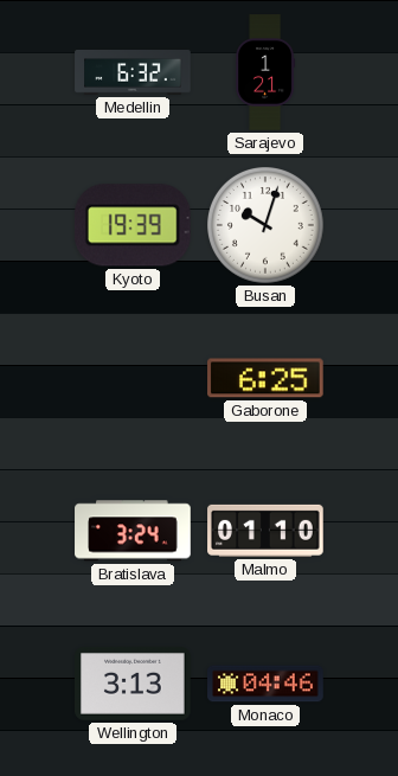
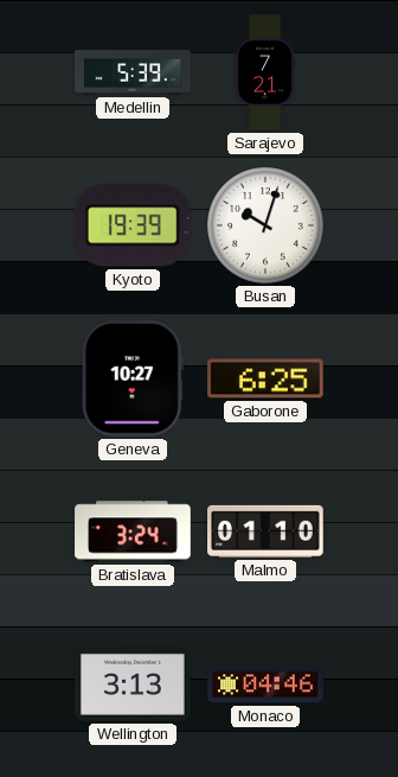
Medellin: 6:32 -> 5:39 (133, 74)
Sarajevo: 1:21 -> 7:21 (265, 72)
Geneva: none -> 10:27 (133, 378)
